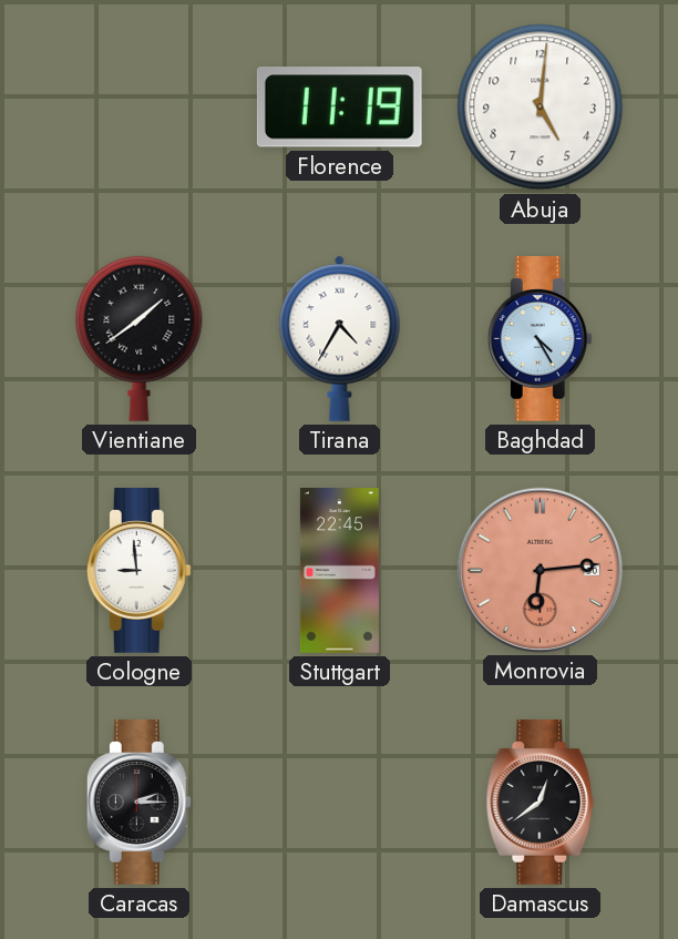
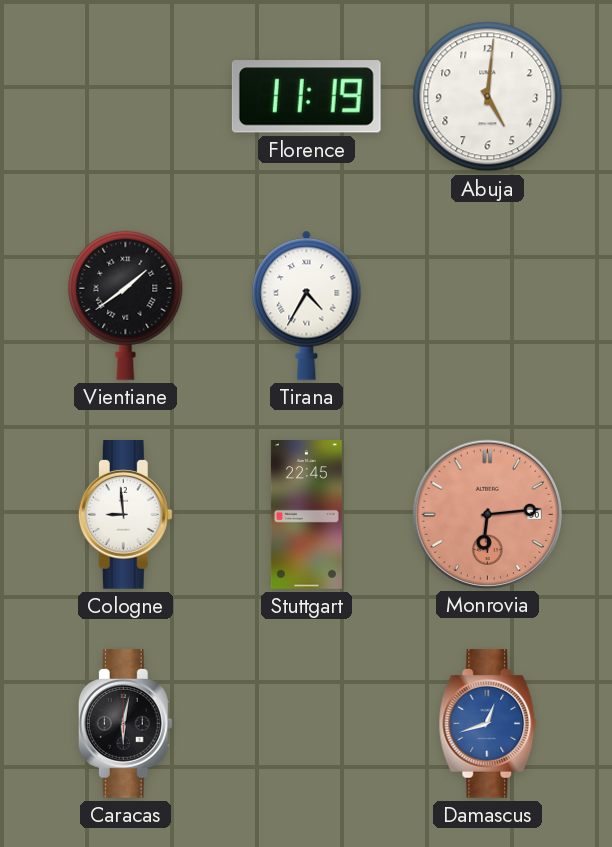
Baghdad: 4:25 -> none (540, 339)
Caracas: 2:15 -> 6:02 (125, 724)
Damascus: 12:39 -> 12:42 (488, 724)
Damascus dial: black -> blue (488, 724)
